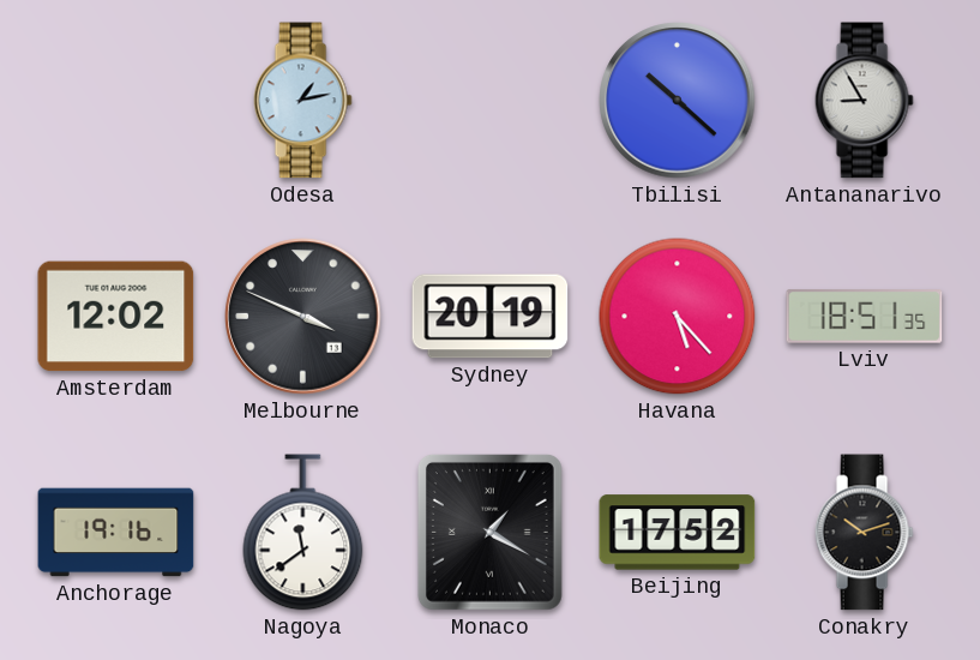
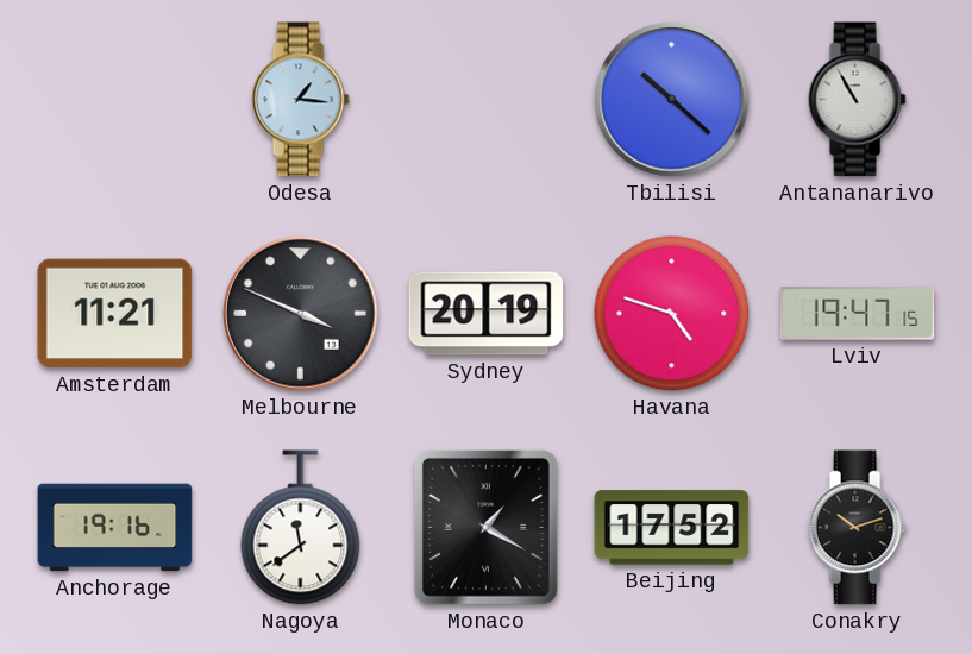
Odesa: 1:13 -> 1:16 (300, 100)
Antananarivo: 8:55 -> 10:55 (857, 100)
Amsterdam: 12:02 -> 11:21 (115, 314)
Havana: 5:23 -> 4:48 (672, 314)
Lviv: 18:51 -> 19:47 (858, 314)
